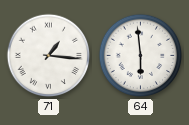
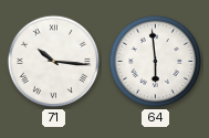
71: 1:16 -> 10:16 (54, 62)
